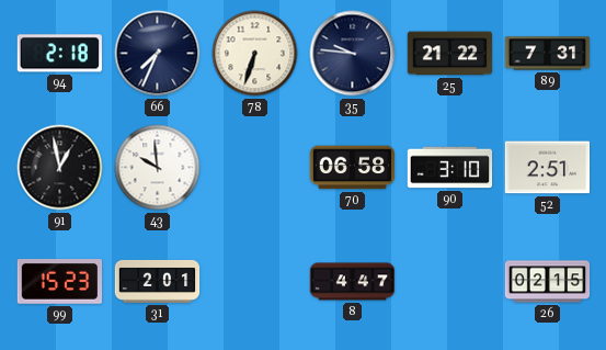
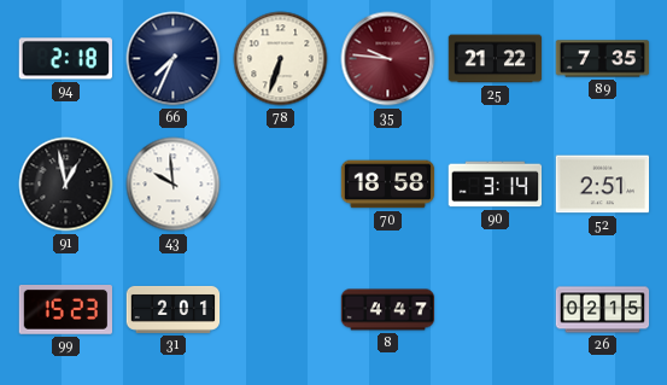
35 dial: navy -> burgundy (388, 59)
89: 7:31 -> 7:35 (603, 59)
70: 06:58 -> 18:58 (388, 185)
90: 3:10 -> 3:14 (496, 185)
